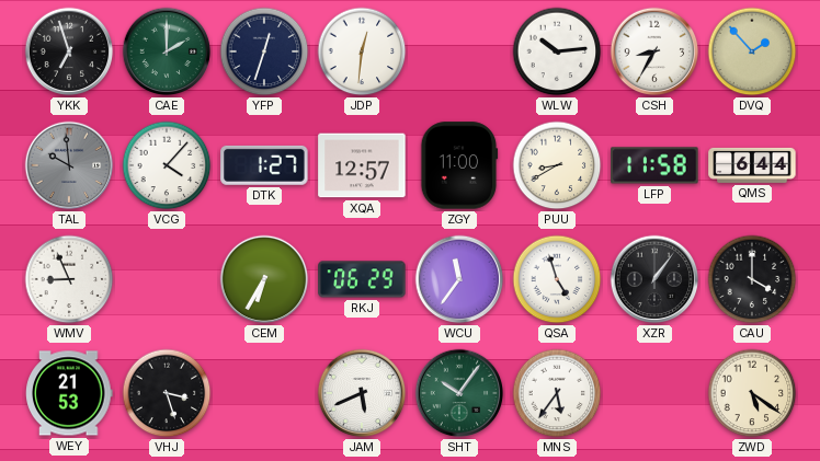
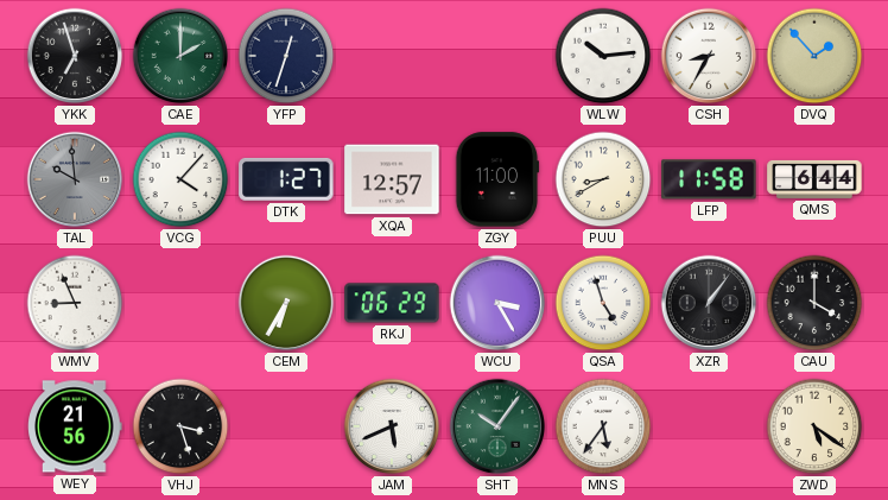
JDP: 12:31 -> none (362, 51)
WCU: 11:36 -> 3:25 (497, 303)
WEY: 21:53 -> 21:56 (75, 426)
